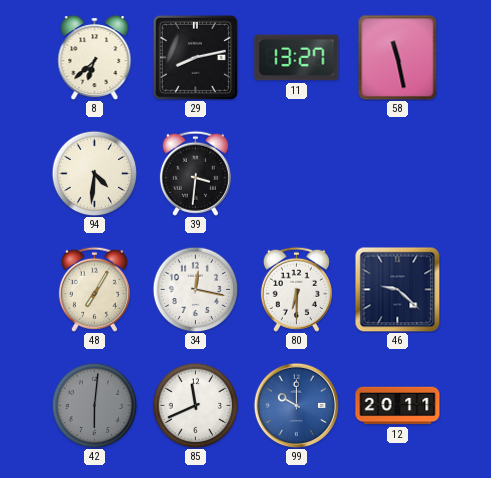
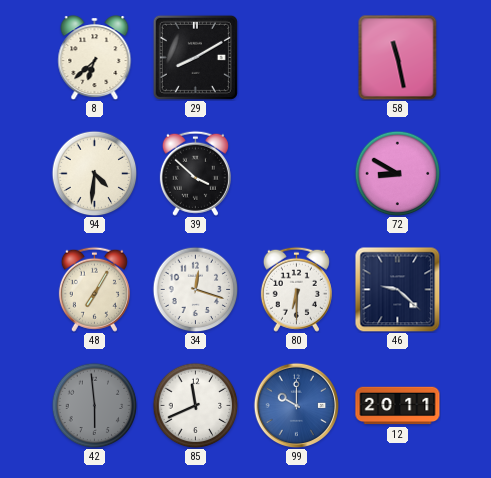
29: 8:13 -> 8:10 (195, 57)
11: 13:27 -> none (297, 58)
39: 3:31 -> 3:52 (195, 173)
72: none -> 8:50 (397, 173)
34: 12:17 -> 12:18 (195, 289)
42: 6:01 -> 5:59 (94, 405)
